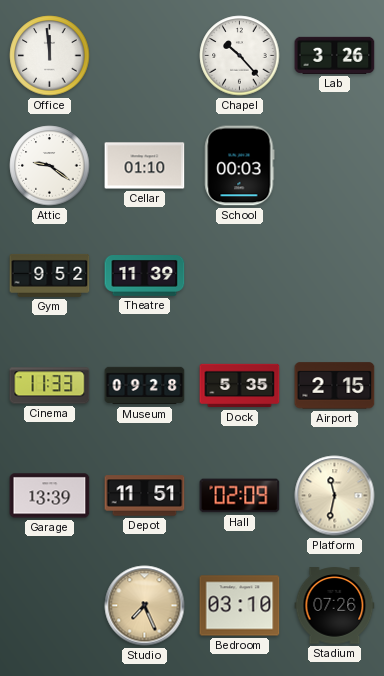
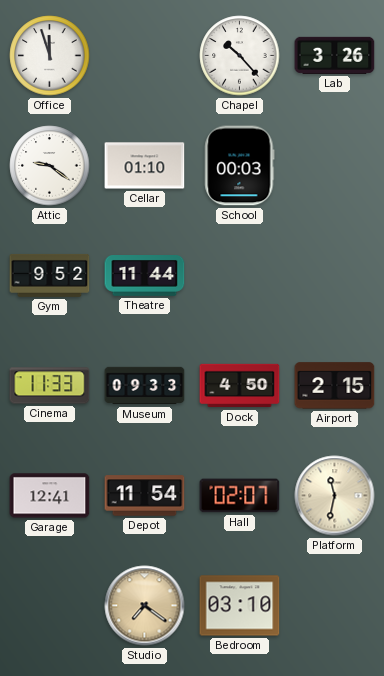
Office: 11:59 -> 11:57 (50, 56)
Theatre: 11:39 -> 11:44 (145, 276)
Museum: 09:28 -> 09:33 (145, 386)
Dock: 5:35 -> 4:50 (240, 386)
Garage: 13:39 -> 12:41 (50, 496)
Depot: 11:51 -> 11:54 (145, 496)
Hall: 02:09 -> 02:07 (240, 496)
Studio: 7:26 -> 7:21 (145, 606)
Stadium: 07:26 -> none (335, 606)
